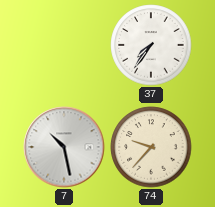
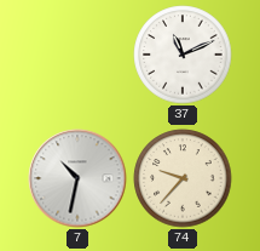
37: 7:36 -> 11:11 (183, 55)
7: 10:28 -> 10:32 (77, 178)
